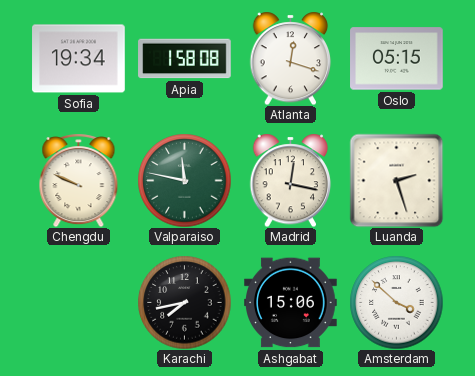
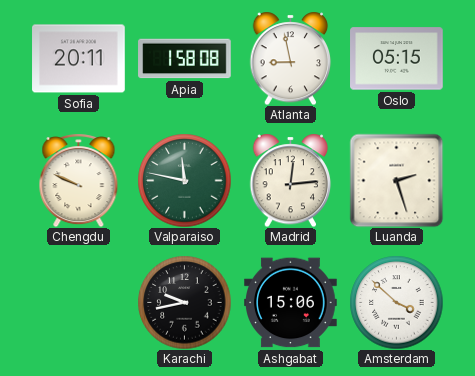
Sofia: 19:34 -> 20:11 (79, 59)
Atlanta: 12:18 -> 8:58 (291, 58)
Madrid: 12:17 -> 12:14 (291, 180)
Karachi: 7:43 -> 9:43 (184, 302)
